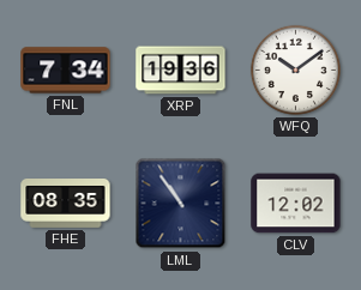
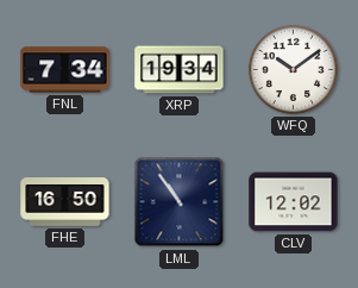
XRP: 19:36 -> 19:34 (180, 70)
FHE: 08:35 -> 16:50 (65, 202)
